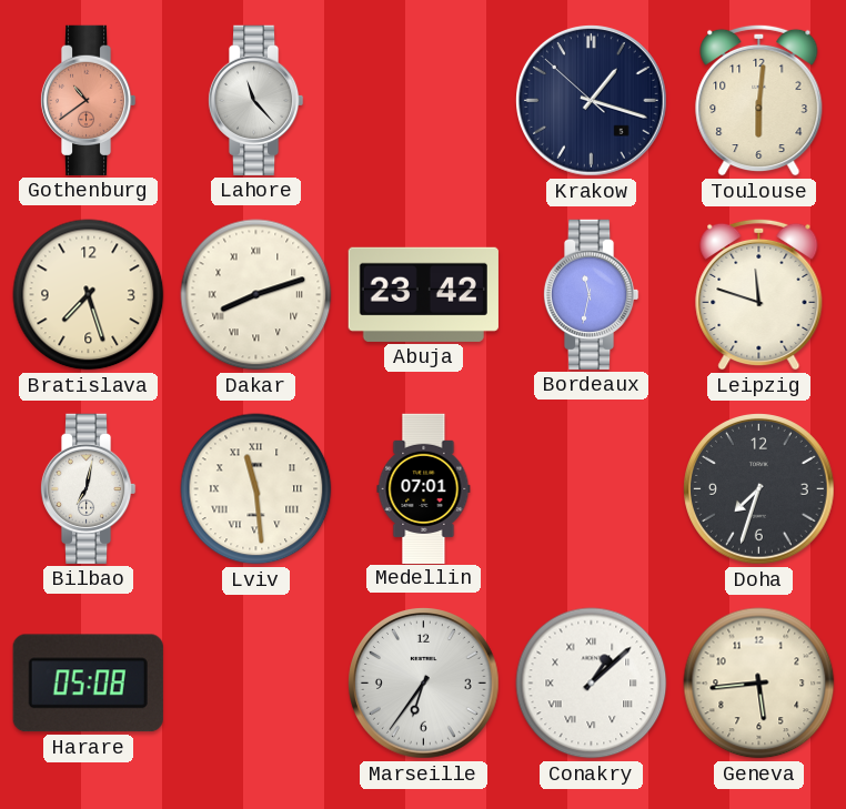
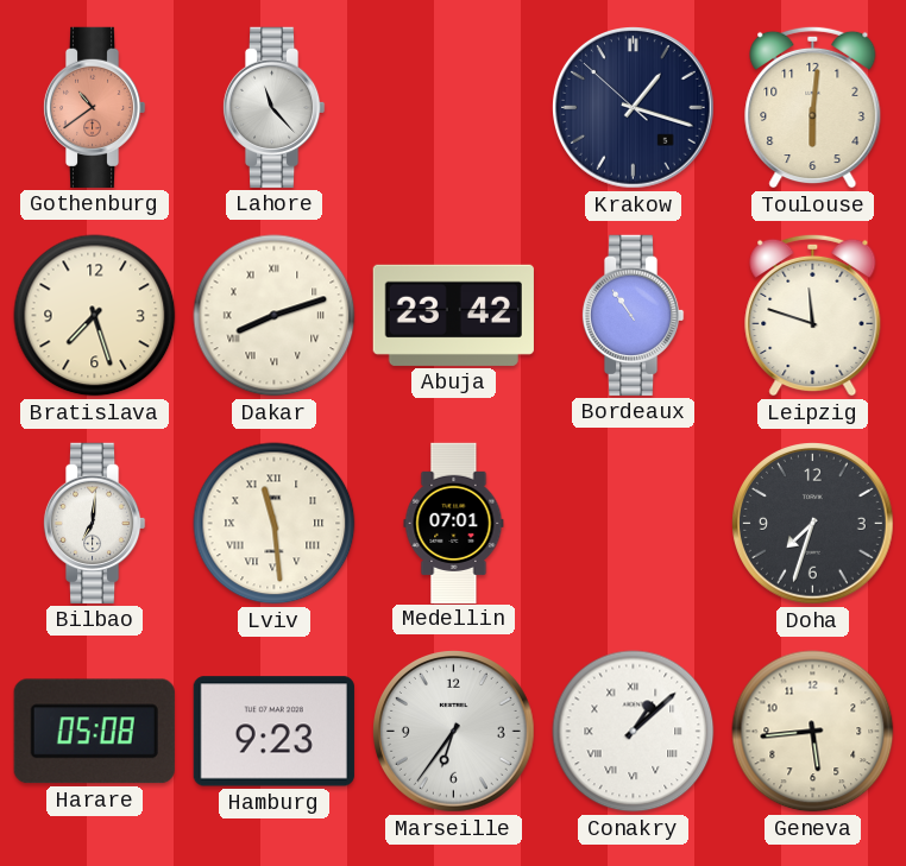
Bordeaux: 11:32 -> 10:54 (633, 315)
Bilbao: 7:02 -> 7:01 (94, 523)
Hamburg: none -> 9:23 (273, 732)
